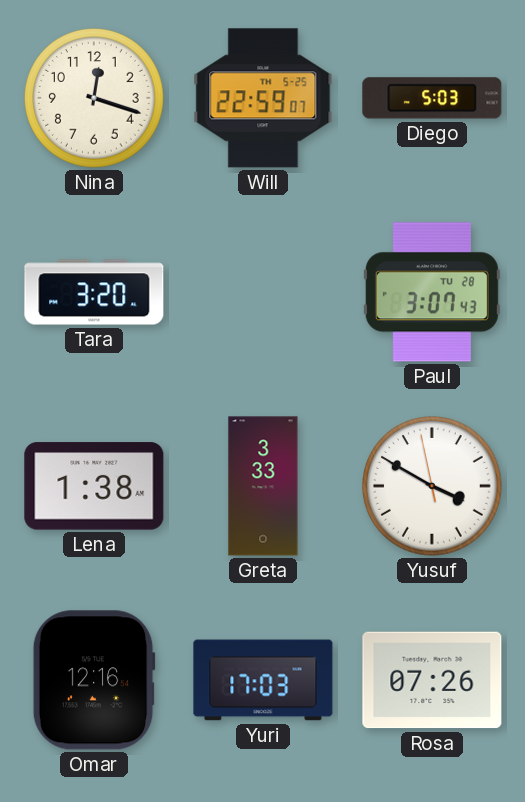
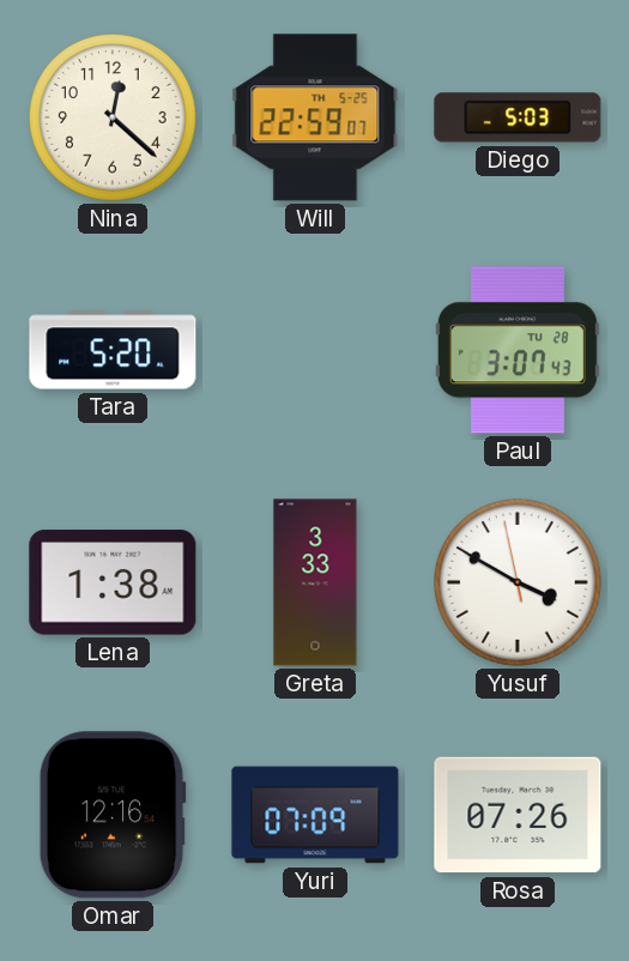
Nina: 12:18 -> 12:22 (114, 119)
Tara: 3:20 -> 5:20 (113, 350)
Yuri: 17:03 -> 07:09 (315, 815)
